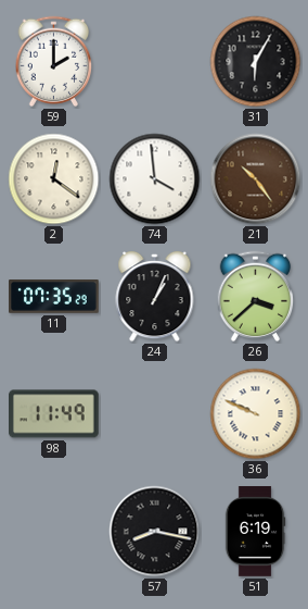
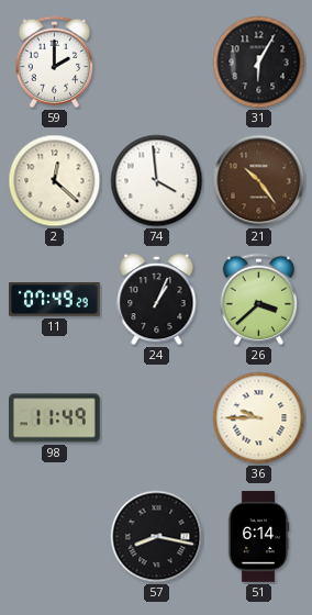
2: 12:21 -> 12:22 (55, 181)
11: 07:35 -> 07:49 (55, 300)
36: 9:49 -> 9:45 (259, 418)
51: 6:19 -> 6:14 (258, 537)
